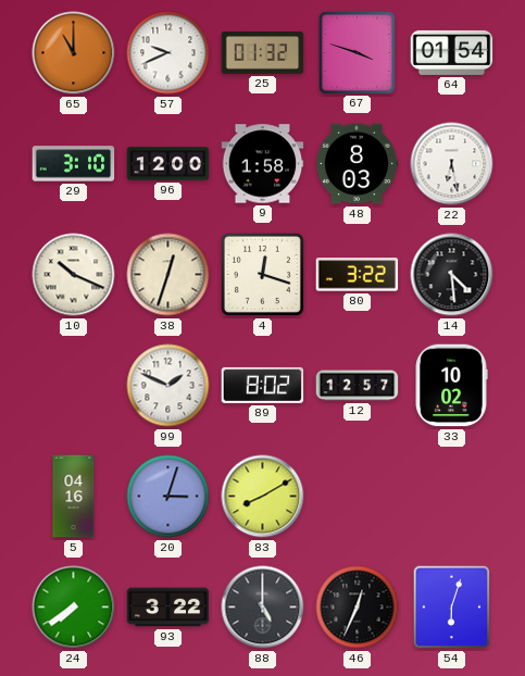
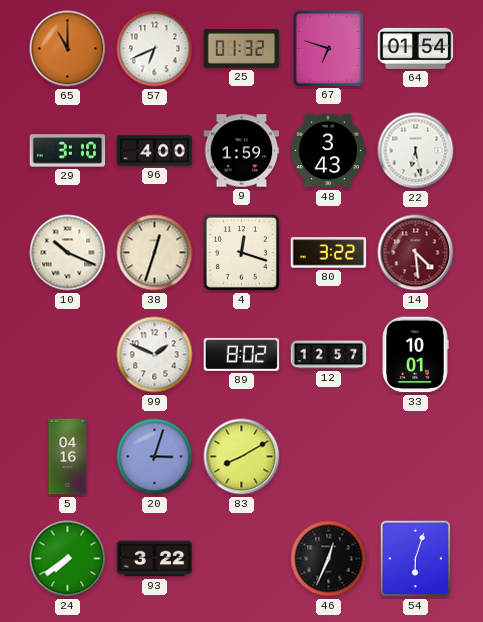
57: 9:41 -> 6:41 (155, 49)
67: 3:48 -> 6:48 (328, 48)
96: 12:00 -> 4:00 (155, 151)
9: 1:58 -> 1:59 (242, 151)
48: 8:03 -> 3:43 (328, 151)
14 dial: black -> burgundy (416, 253)
33: 10:02 -> 10:01 (415, 355)
88: 5:00 -> none (263, 608)
